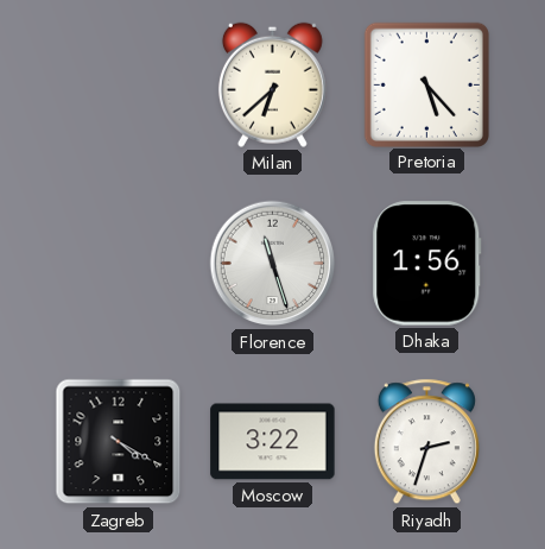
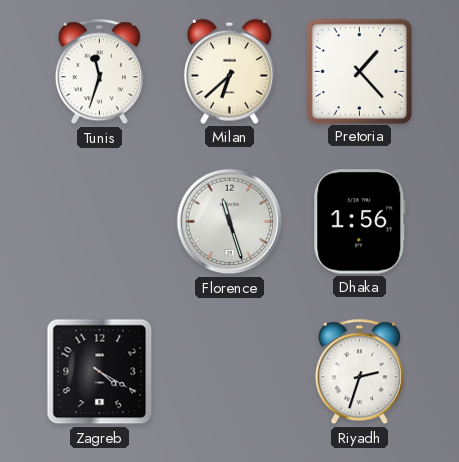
Tunis: none -> 11:33 (99, 72)
Pretoria: 5:23 -> 1:23 (359, 71)
Moscow: 3:22 -> none (273, 442)
